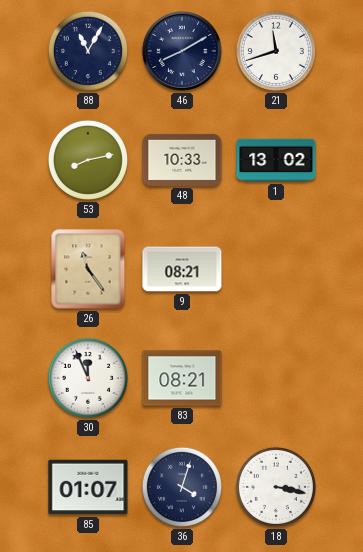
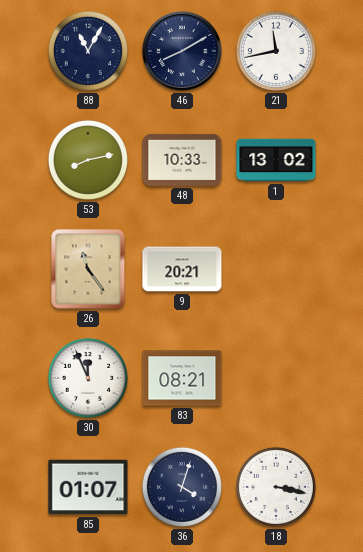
21: 11:42 -> 11:43 (276, 51)
9: 08:21 -> 20:21 (182, 269)
